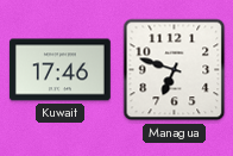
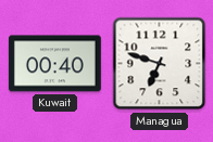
Kuwait: 17:46 -> 00:40 (55, 64)
